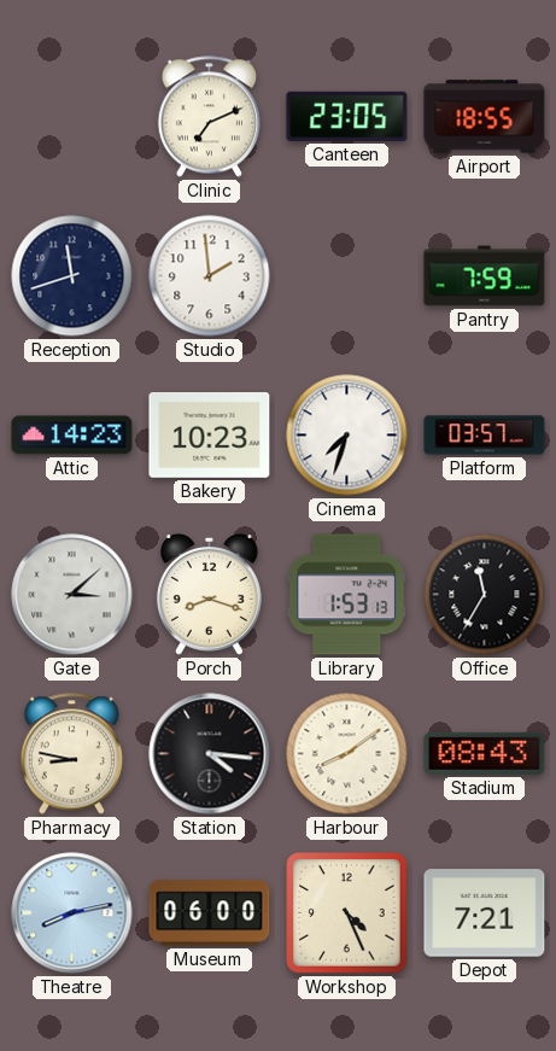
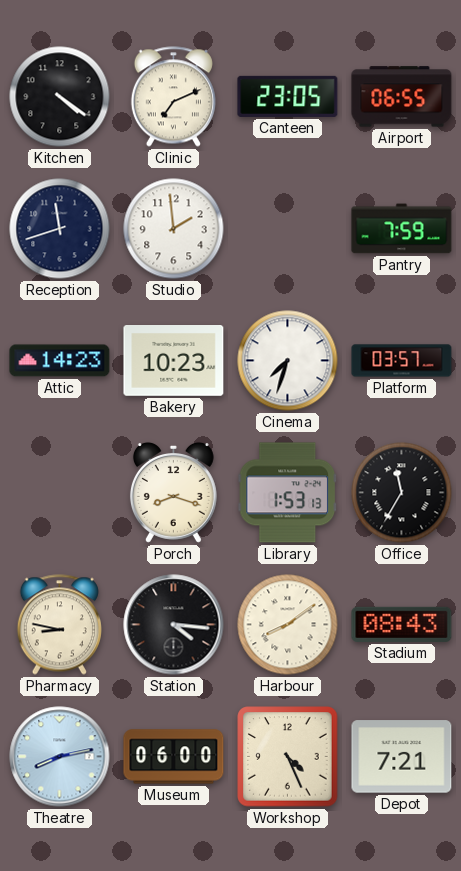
Kitchen: none -> 4:21 (60, 97)
Airport: 18:55 -> 06:55 (402, 97)
Gate: 3:08 -> none (72, 595)
